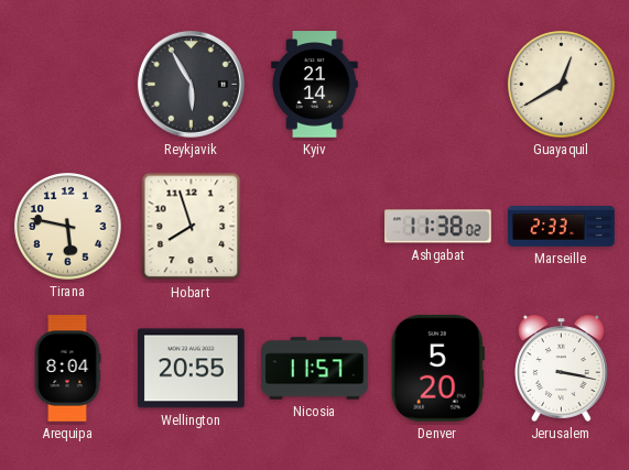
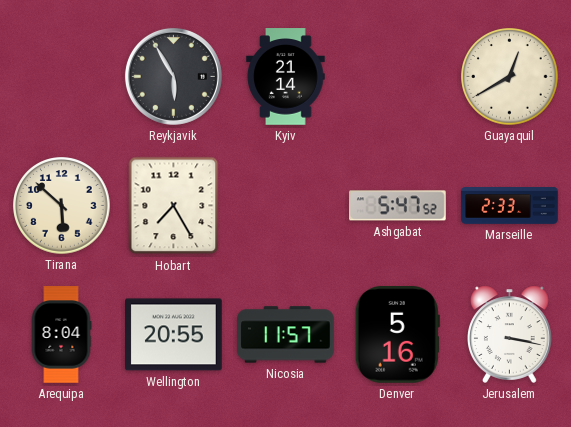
Tirana: 5:47 -> 5:52 (62, 206)
Hobart: 7:57 -> 7:25 (174, 206)
Ashgabat: 11:38 -> 5:47 (398, 206)
Denver: 5:20 -> 5:16 (397, 335)
